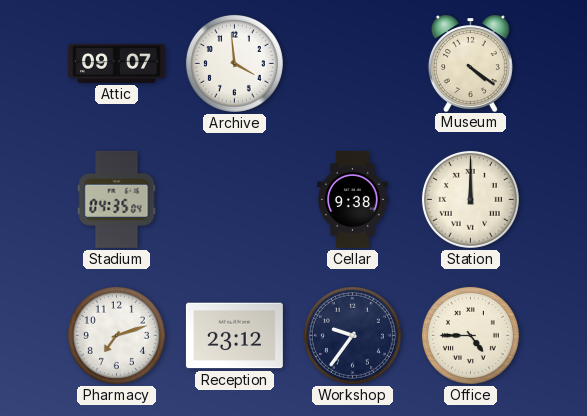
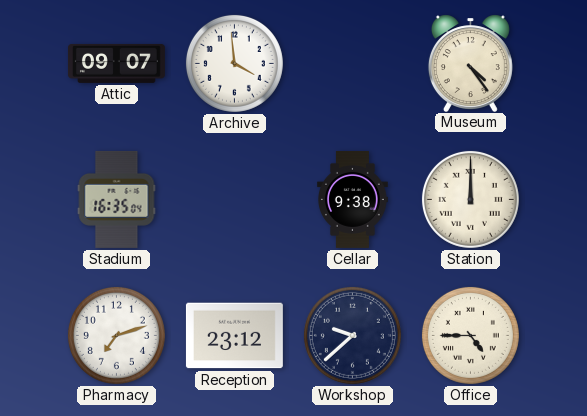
Museum: 4:21 -> 4:24 (470, 63)
Stadium: 04:35 -> 16:35 (117, 199)
Workshop: 9:36 -> 9:38 (352, 335)
